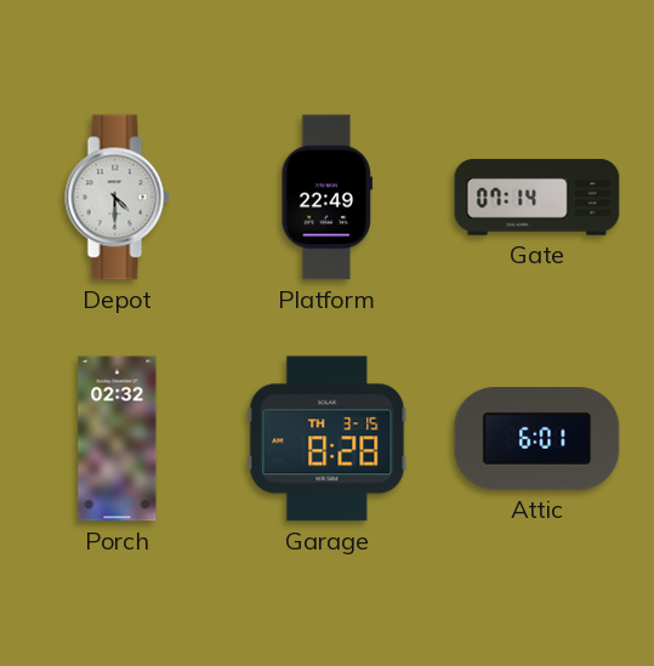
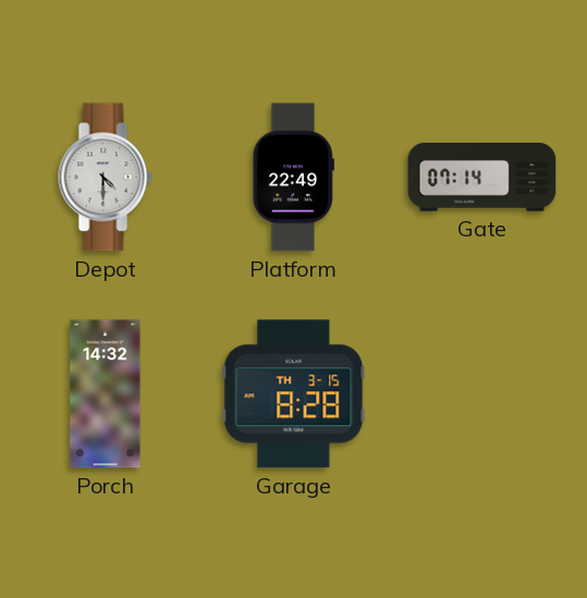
Porch: 02:32 -> 14:32 (106, 394)
Attic: 6:01 -> none (538, 439)
